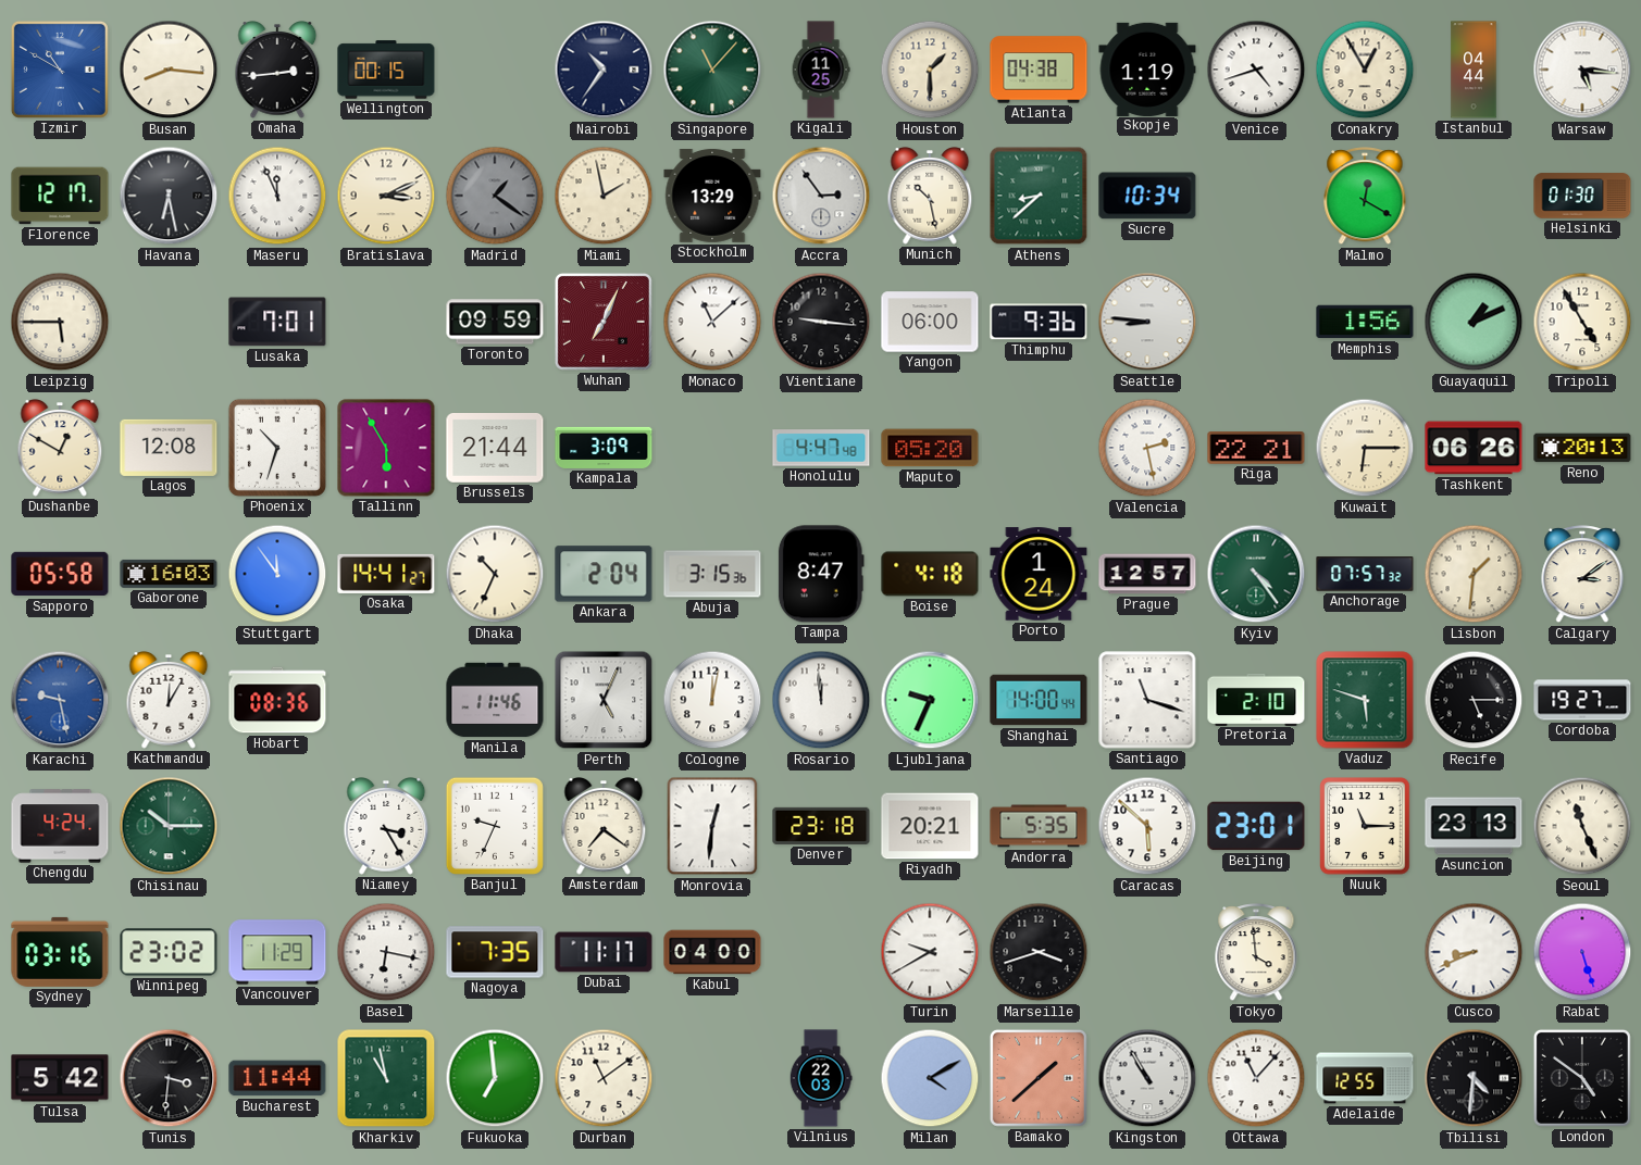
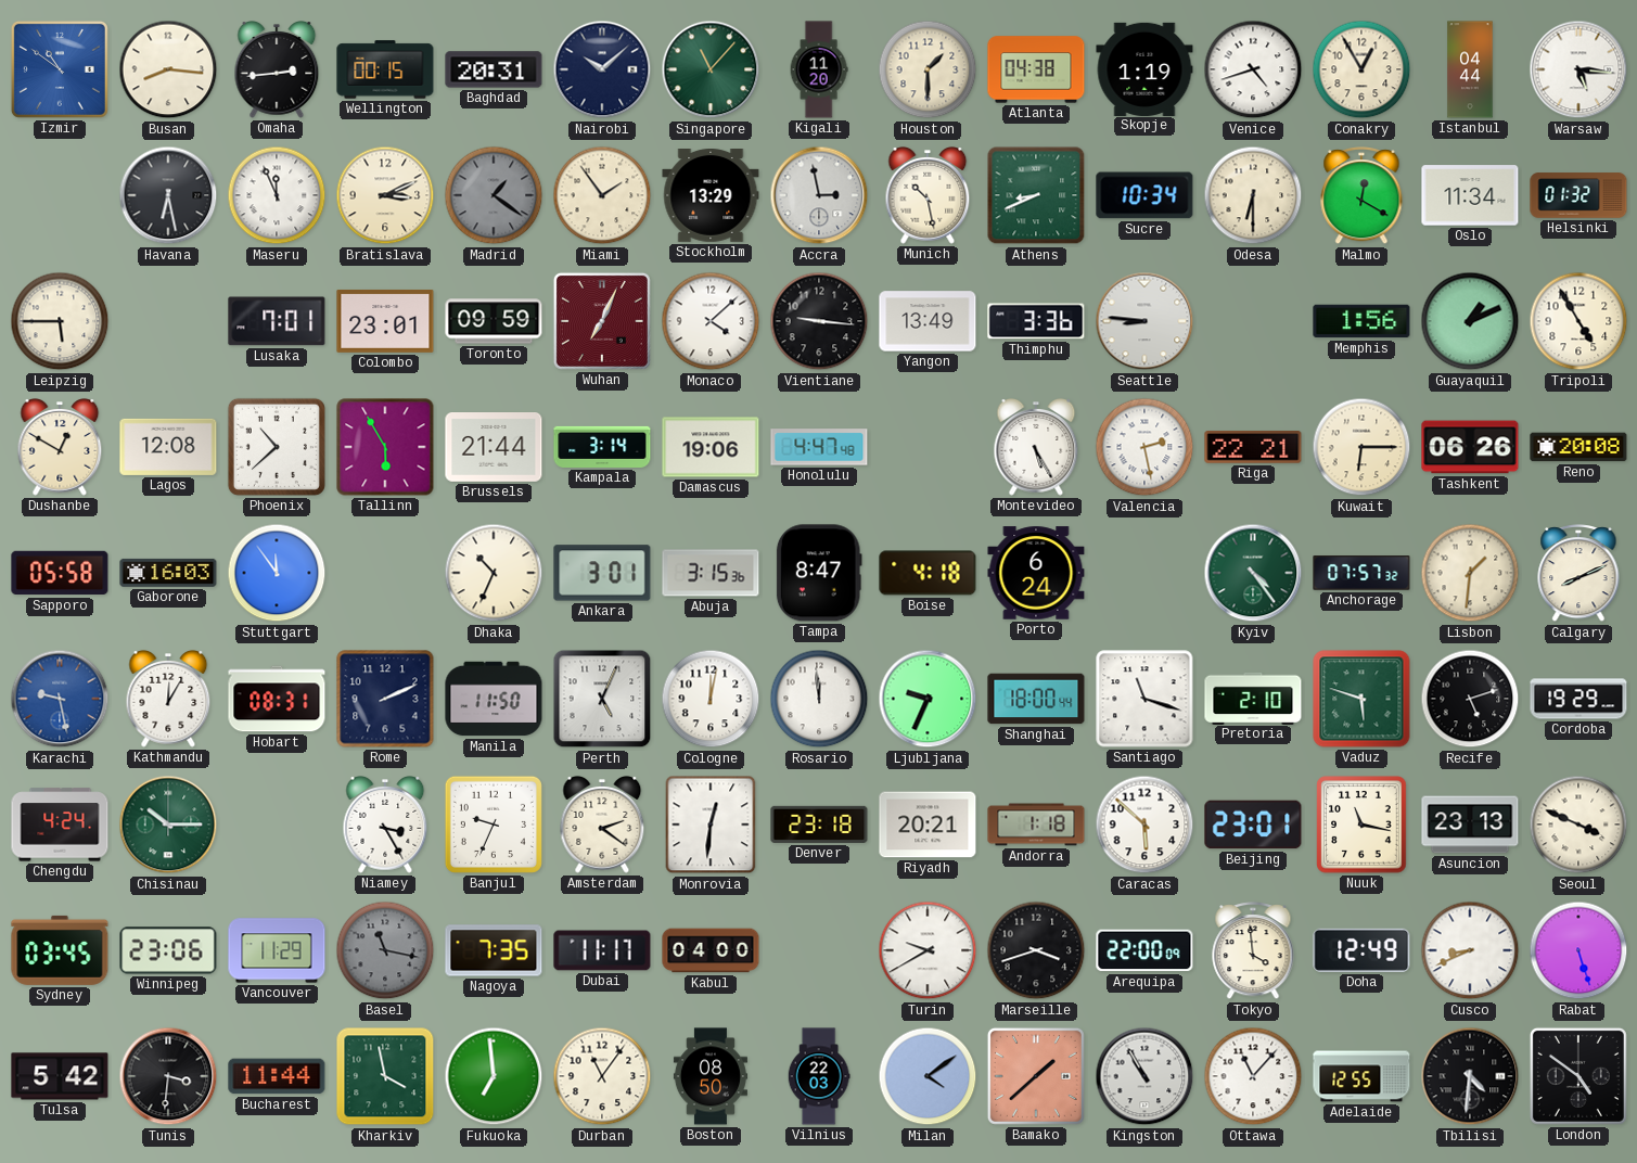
Izmir: 10:50 -> 10:51 (60, 69)
Baghdad: none -> 20:31 (494, 69)
Nairobi: 10:36 -> 10:08 (602, 69)
Kigali: 11:25 -> 11:20 (819, 69)
Florence: 12:17 -> none (60, 196)
Miami: 1:58 -> 1:54 (602, 195)
Accra: 2:54 -> 2:58 (819, 195)
Athens: 8:38 -> 8:41 (1036, 195)
Odesa: none -> 6:30 (1253, 195)
Oslo: none -> 11:34 (1470, 195)
Helsinki: 01:30 -> 01:32 (1578, 195)
Colombo: none -> 23:01 (385, 321)
Monaco: 11:08 -> 4:08 (711, 321)
Yangon: 06:00 -> 13:49 (928, 321)
Thimphu: 9:36 -> 3:36 (1036, 321)
Phoenix: 10:33 -> 10:38 (277, 447)
Kampala: 3:09 -> 3:14 (602, 447)
Damascus: none -> 19:06 (711, 447)
Maputo: 05:20 -> none (930, 448)
Montevideo: none -> 5:25 (1036, 448)
Reno: 20:13 -> 20:08 (1578, 447)
Osaka: 14:41 -> none (386, 574)
Ankara: 2:04 -> 3:01 (602, 573)
Porto: 1:24 -> 6:24 (1036, 573)
Prague: 12:57 -> none (1147, 574)
Calgary: 3:09 -> 8:11 (1578, 574)
Hobart: 08:36 -> 08:31 (277, 699)
Rome: none -> 2:11 (385, 699)
Manila: 11:46 -> 11:50 (494, 699)
Shanghai: 14:00 -> 18:00 (1036, 699)
Recife: 5:15 -> 5:12 (1470, 699)
Cordoba: 19:27 -> 19:29 (1578, 699)
Amsterdam: 7:21 -> 2:21 (602, 826)
Andorra: 5:35 -> 1:18 (1036, 825)
Nuuk: 11:15 -> 11:17 (1361, 825)
Seoul: 11:26 -> 3:49 (1578, 825)
Sydney: 03:16 -> 03:45 (60, 950)
Winnipeg: 23:02 -> 23:06 (168, 950)
Basel: 6:17 -> 11:17 (385, 950)
Basel dial: white -> grey (385, 950)
Arequipa: none -> 22:00 (1144, 950)
Doha: none -> 12:49 (1361, 950)
Kharkiv: 10:58 -> 3:58 (385, 1076)
Durban: 11:09 -> 11:06 (602, 1076)
Boston: none -> 08:50 (711, 1076)
Milan: 4:10 -> 4:09 (928, 1076)
